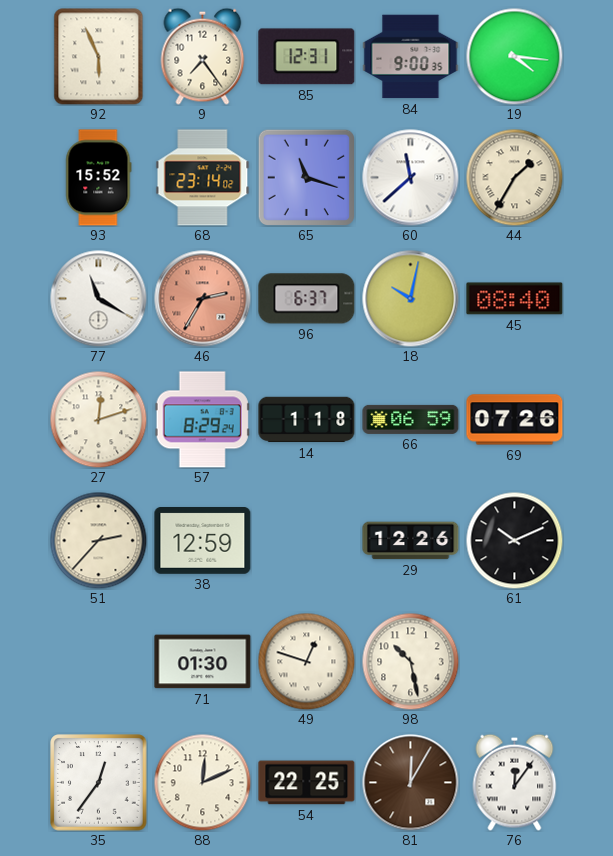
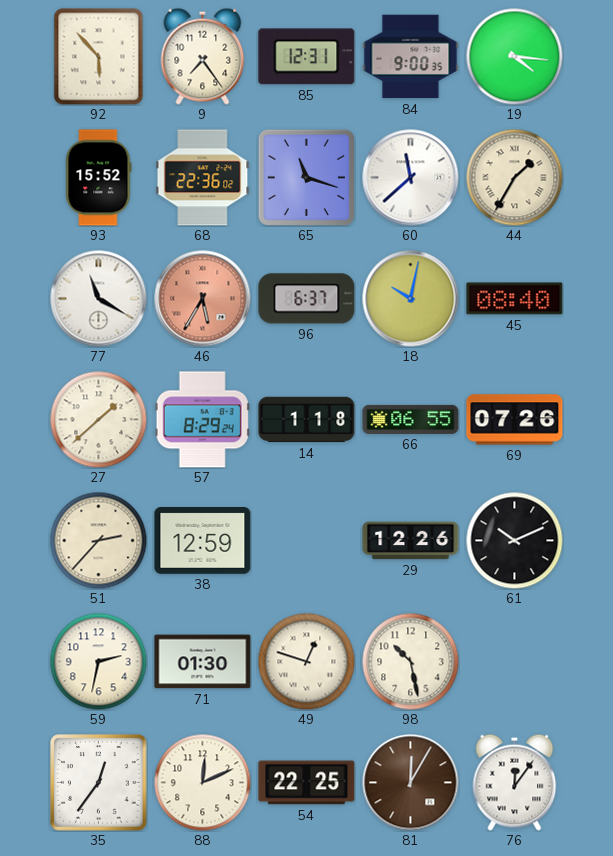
92: 5:56 -> 5:53 (99, 57)
68: 23:14 -> 22:36 (203, 178)
46: 2:35 -> 5:35 (203, 299)
27: 12:12 -> 1:38 (98, 419)
66: 06:59 -> 06:55 (411, 419)
59: none -> 2:32 (98, 661)
